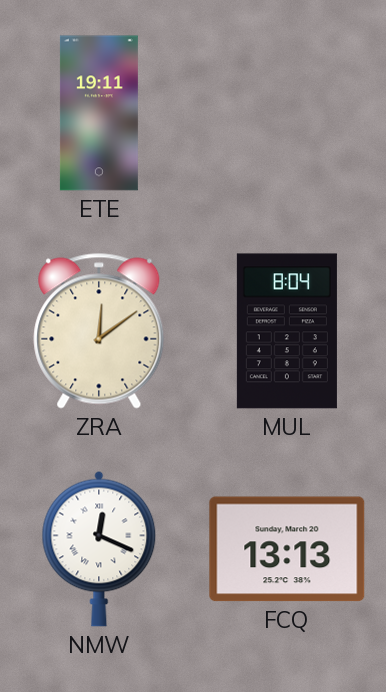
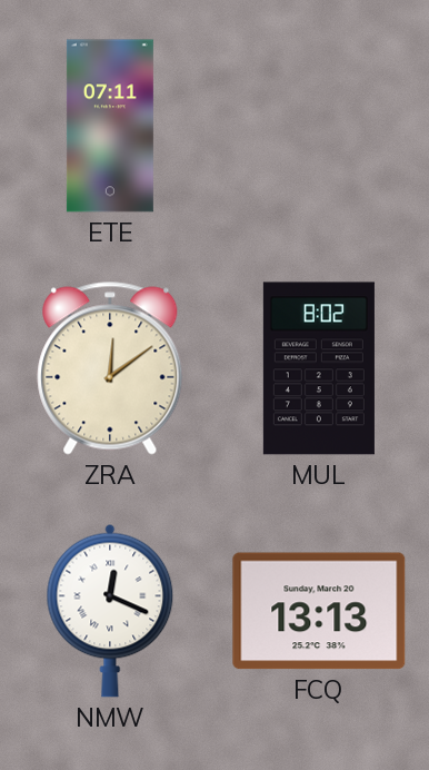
ETE: 19:11 -> 07:11 (110, 126)
MUL: 8:04 -> 8:02 (319, 368)
